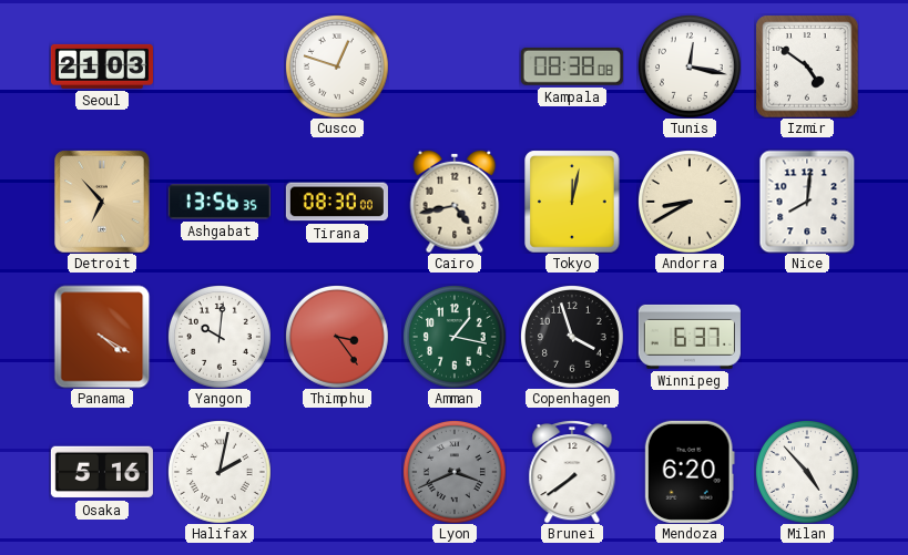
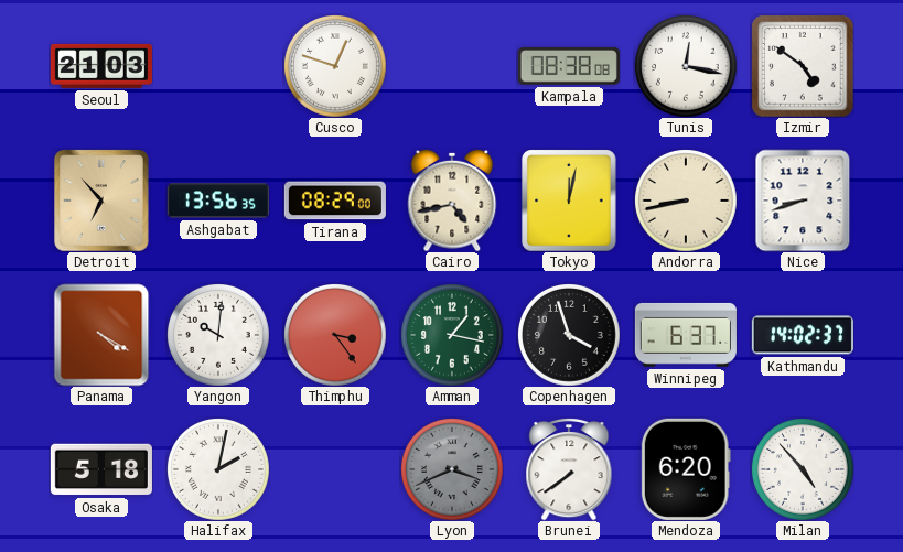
Tirana: 08:30 -> 08:29 (335, 201)
Andorra: 8:40 -> 8:43 (686, 201)
Nice: 8:01 -> 8:42 (803, 201)
Kathmandu: none -> 14:02 (803, 335)
Osaka: 5:16 -> 5:18 (101, 469)
